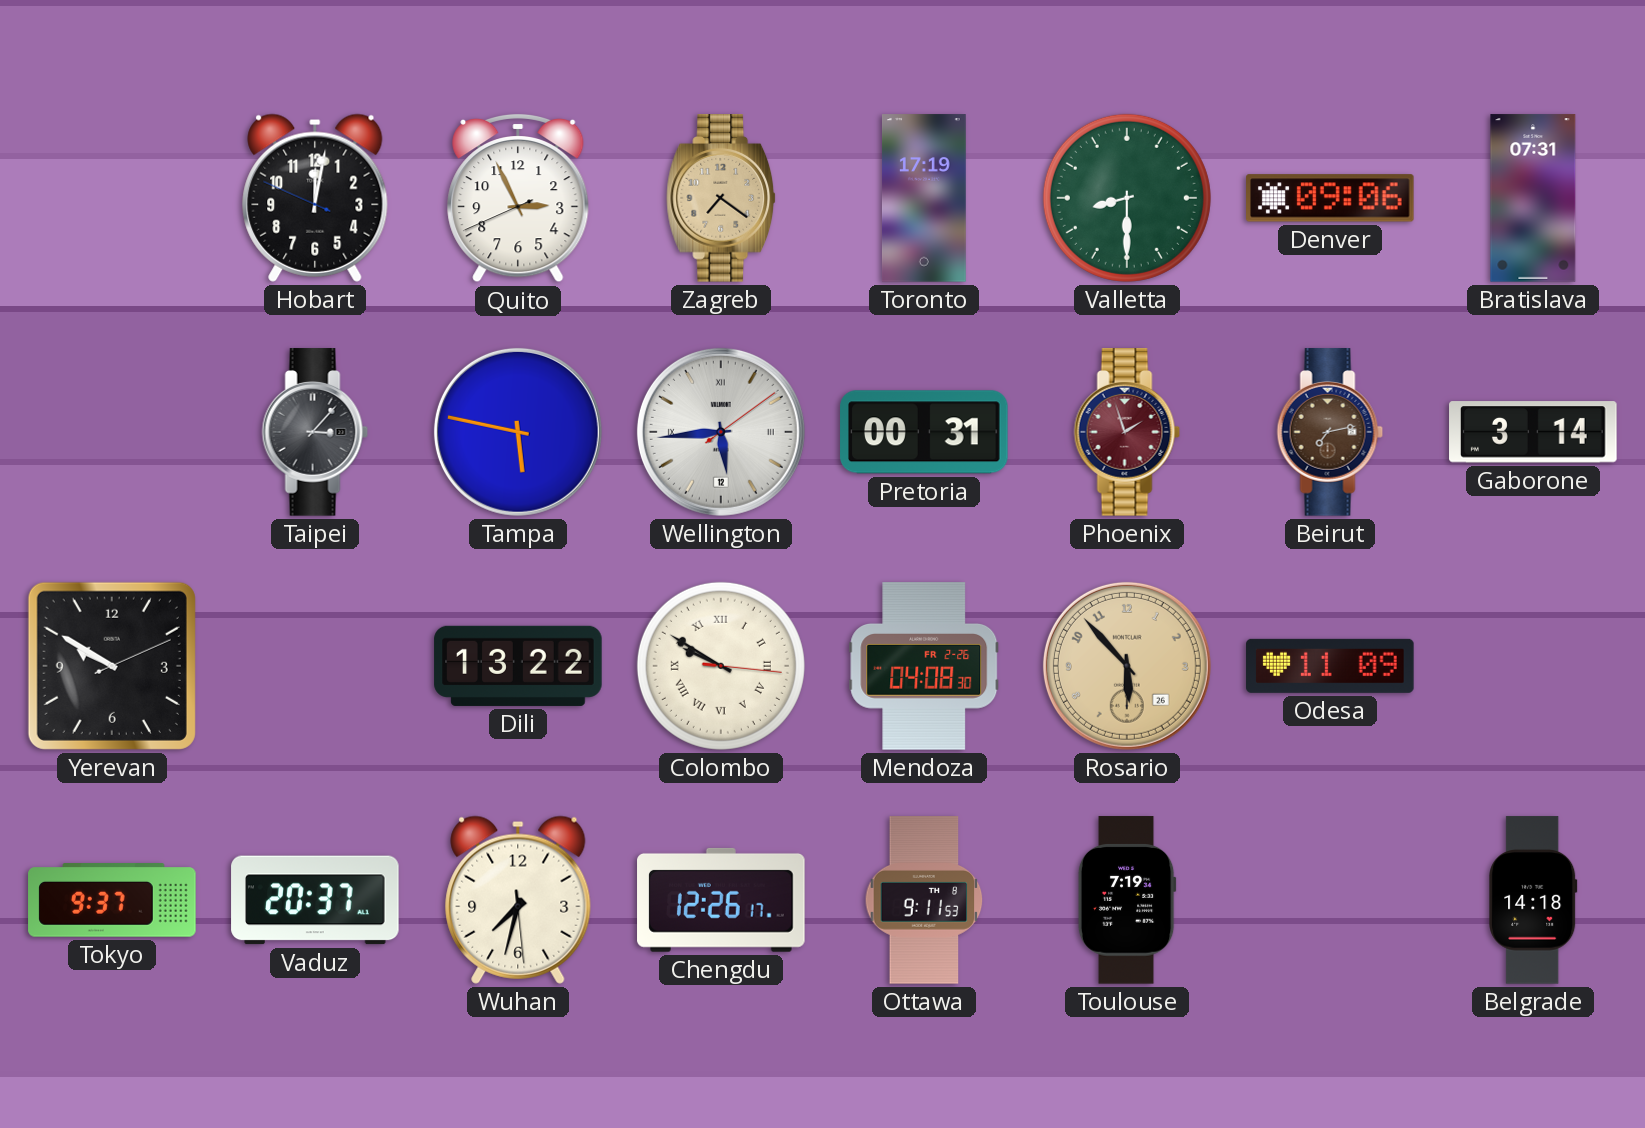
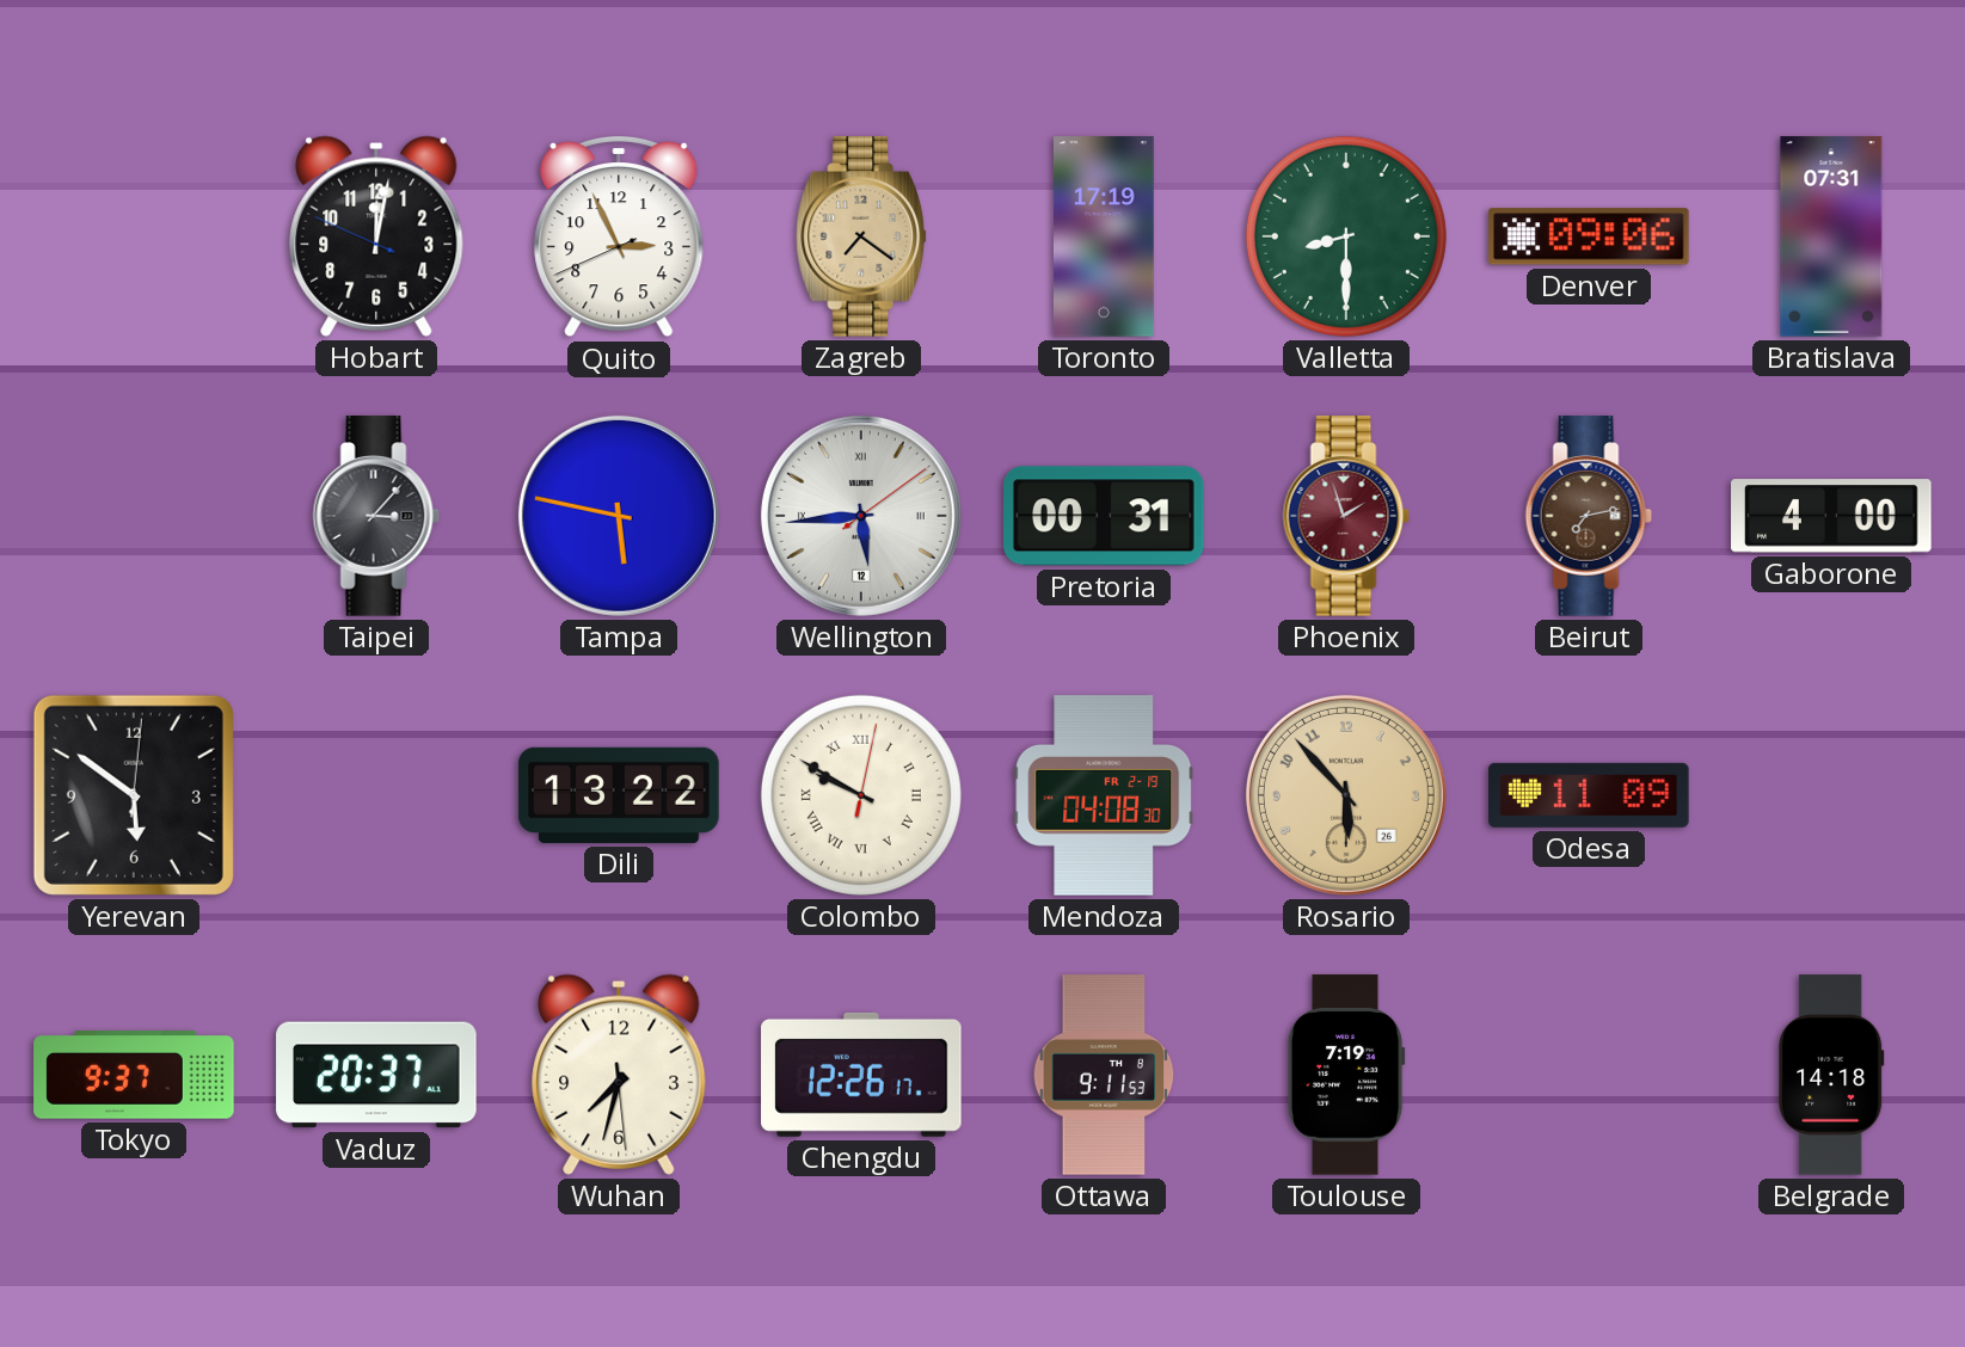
Gaborone: 3:14 -> 4:00 (1831, 516)
Yerevan: 9:50 -> 5:51 (134, 795)
Colombo: 9:50:16 -> 9:50:02 (861, 795)
Mendoza date: FR 2-26 -> FR 2-19 (1104, 795)
